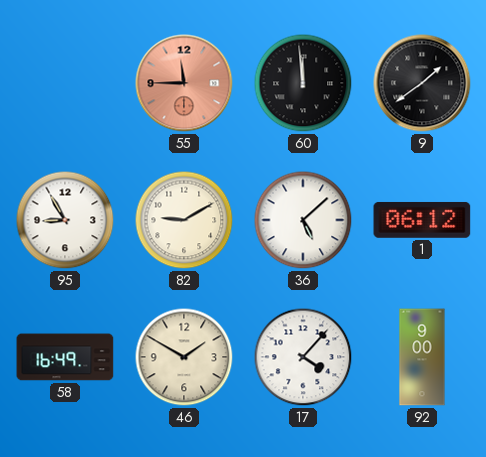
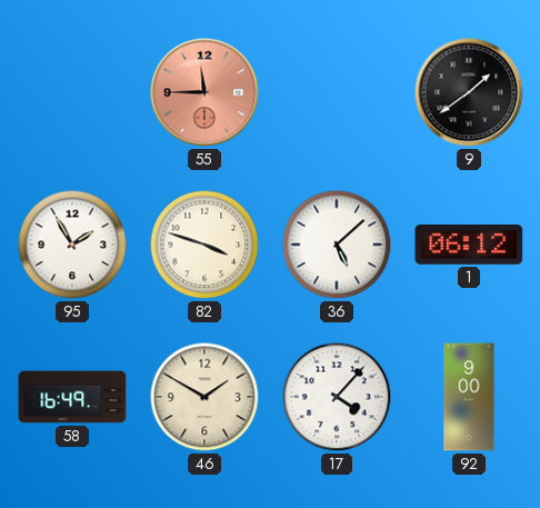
60: 11:59 -> none (303, 83)
95: 8:55 -> 1:55 (72, 245)
82: 9:10 -> 3:48 (204, 245)
